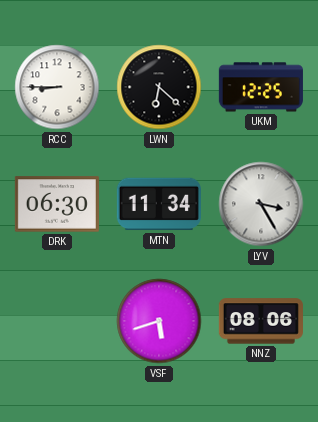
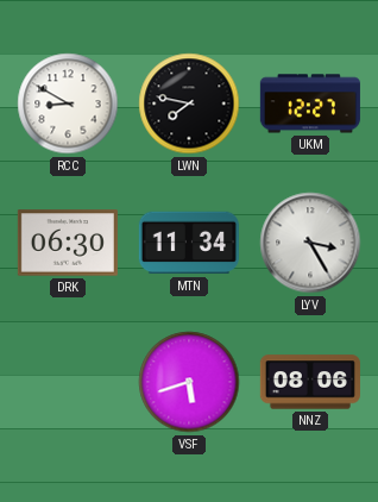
RCC: 8:45 -> 8:50 (68, 103)
LWN: 6:22 -> 7:47 (189, 103)
UKM: 12:25 -> 12:27 (310, 103)
